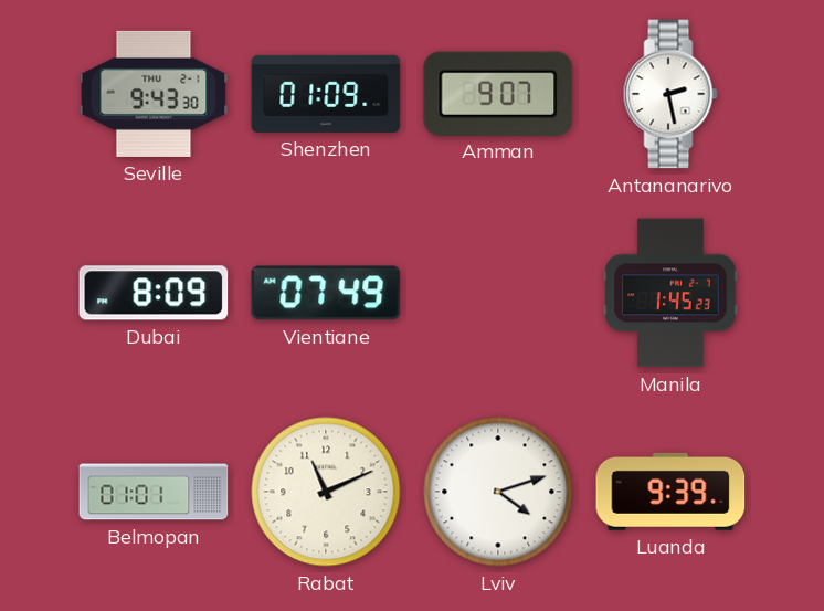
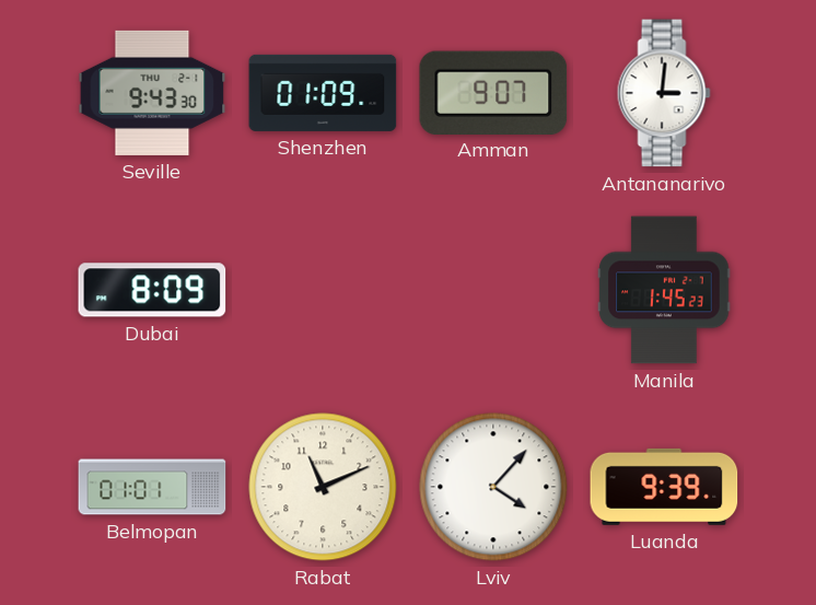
Antananarivo: 2:28 -> 3:01 (664, 93)
Vientiane: 07:49 -> none (326, 293)
Lviv: 4:12 -> 4:07 (493, 487)
